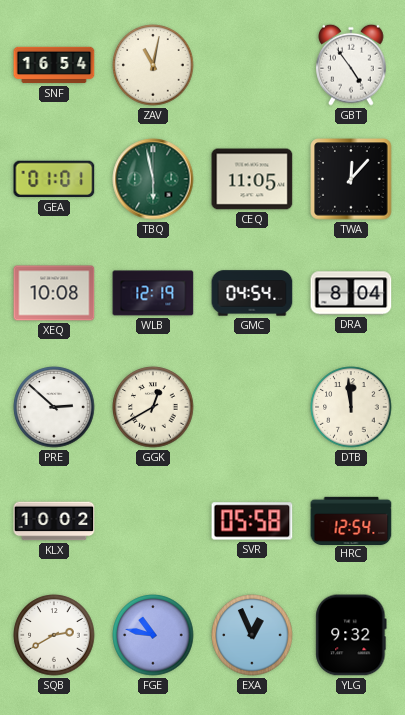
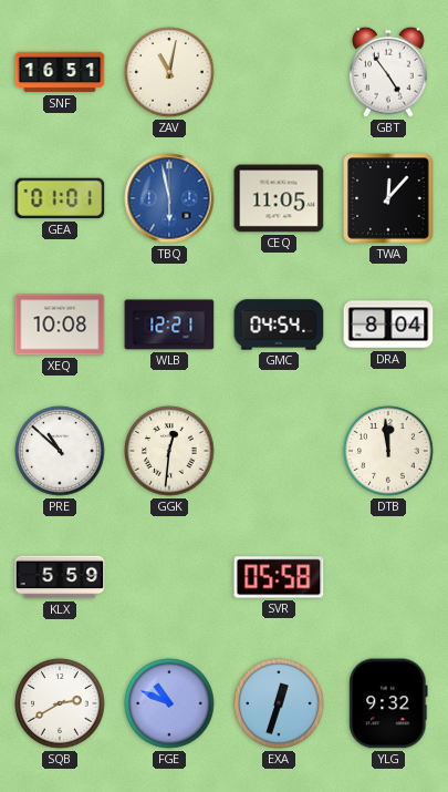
SNF: 16:54 -> 16:51 (60, 72)
TBQ dial: green -> blue (169, 198)
WLB: 12:19 -> 12:21 (169, 325)
PRE: 2:52 -> 10:52 (60, 451)
GGK: 12:40 -> 12:31 (169, 451)
KLX: 10:02 -> 5:59 (60, 577)
HRC: 12:54 -> none (351, 520)
FGE: 10:47 -> 10:49 (169, 703)
EXA: 12:56 -> 12:33 (279, 703)
